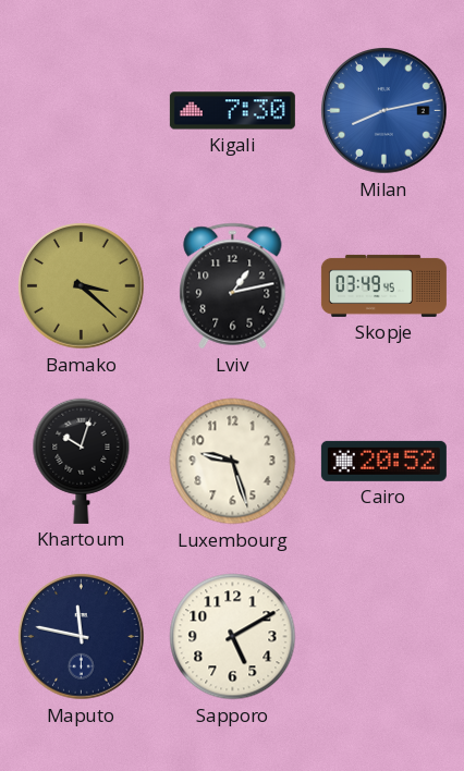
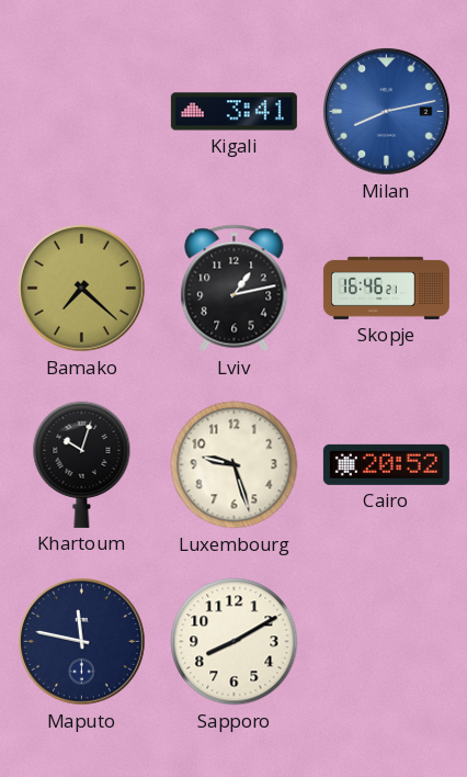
Kigali: 7:30 -> 3:41 (233, 112)
Bamako: 3:22 -> 7:22 (82, 289)
Skopje: 03:49 -> 16:46 (386, 288)
Sapporo: 5:10 -> 8:10 (235, 642)
